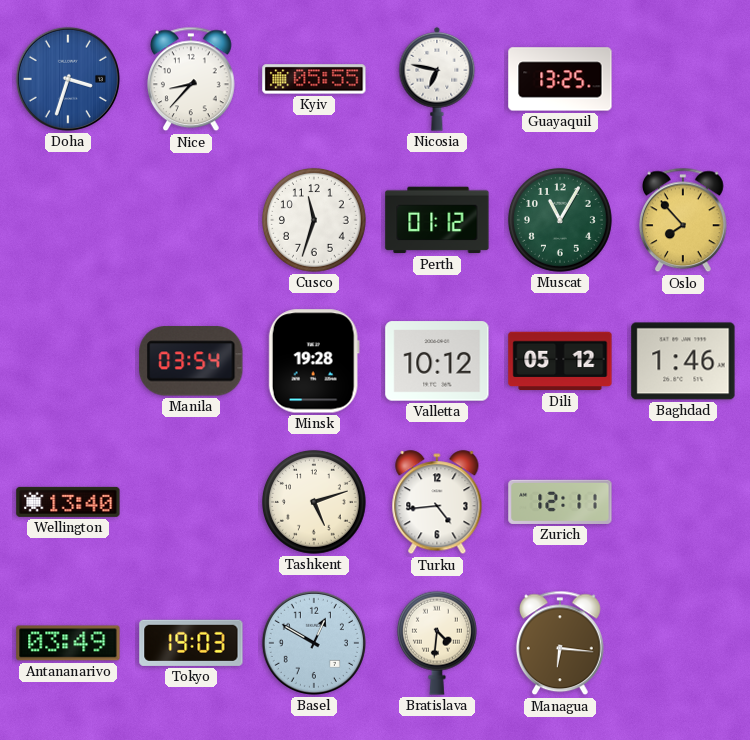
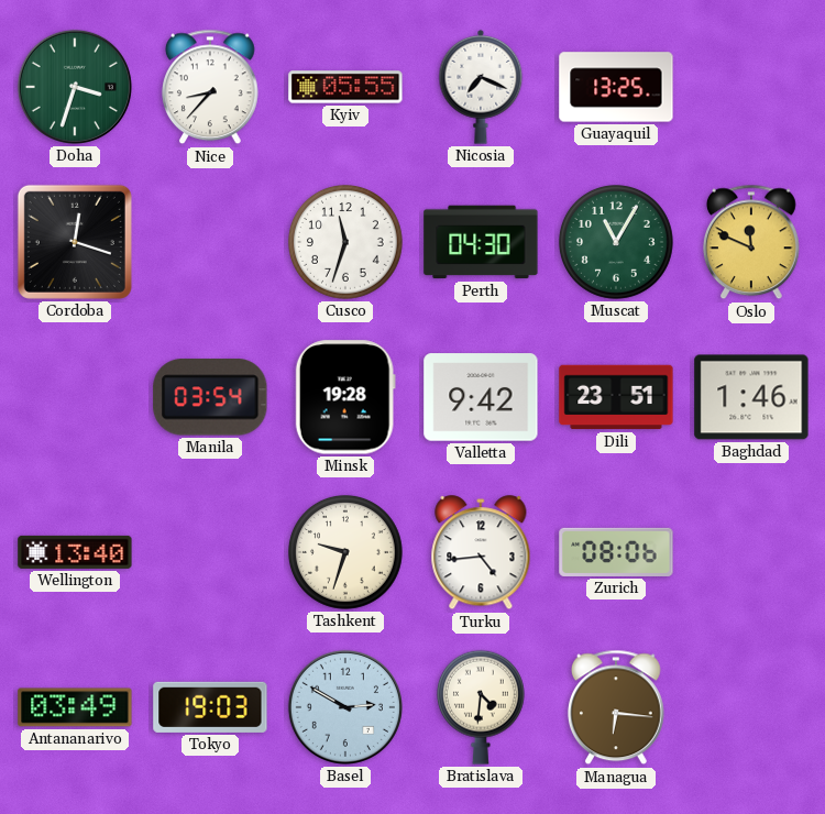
Doha dial: blue -> green (75, 87)
Nicosia: 6:47 -> 7:19 (481, 87)
Cordoba: none -> 12:18 (75, 242)
Perth: 01:12 -> 04:30 (481, 242)
Oslo: 7:53 -> 11:49 (751, 242)
Valletta: 10:12 -> 9:42 (481, 397)
Dili: 05:12 -> 23:51 (616, 397)
Tashkent: 5:12 -> 9:33 (345, 552)
Zurich: 12:11 -> 08:06 (616, 552)
Basel: 12:50 -> 2:50 (345, 707)
